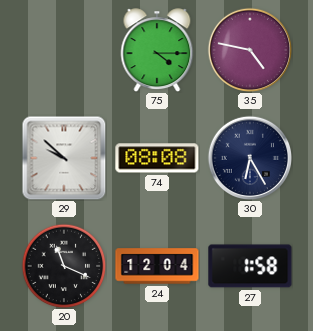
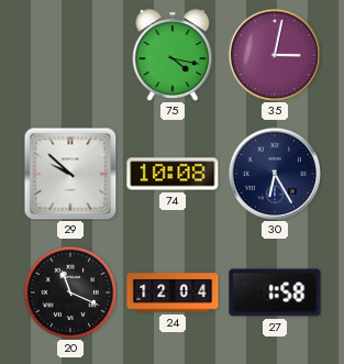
75: 4:15 -> 4:17 (173, 55)
35: 4:47 -> 3:02 (274, 54)
74: 08:08 -> 10:08 (173, 174)
